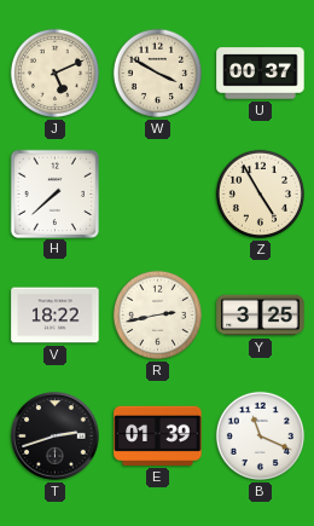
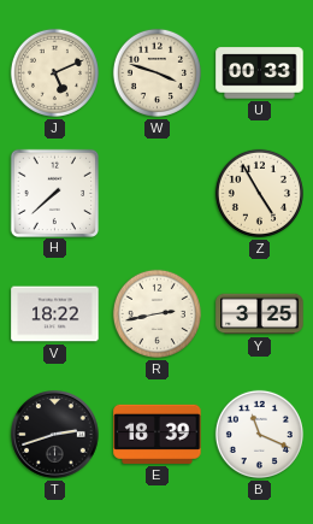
W: 3:50 -> 3:48 (156, 72)
U: 00:37 -> 00:33 (260, 73)
E: 01:39 -> 18:39 (158, 434)
